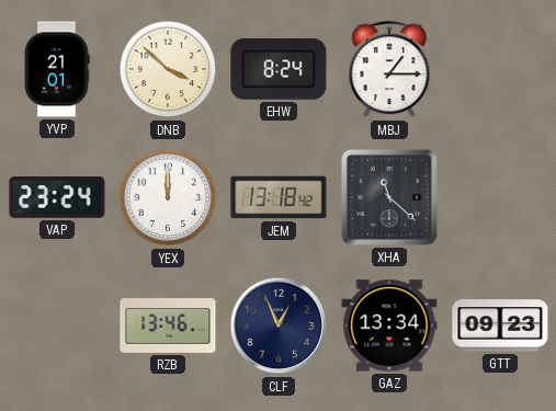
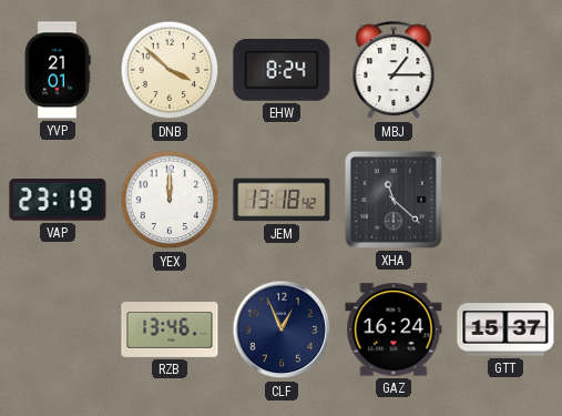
VAP: 23:24 -> 23:19 (58, 200)
GAZ: 13:34 -> 16:24 (394, 329)
GTT: 09:23 -> 15:37 (505, 329)
